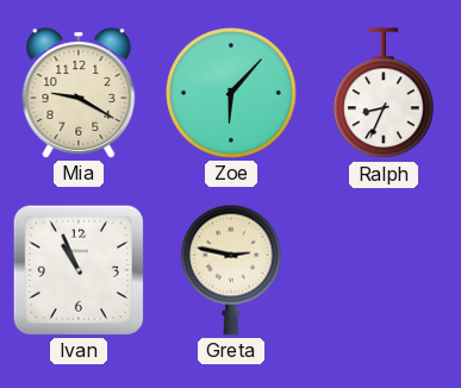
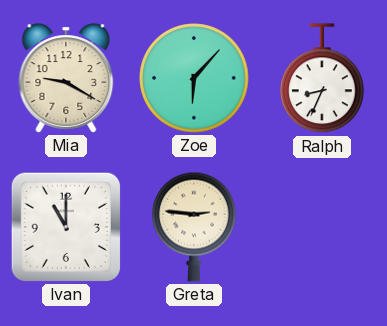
Ivan: 10:56 -> 11:00 (66, 227)
Greta: 2:47 -> 2:46 (195, 227)
